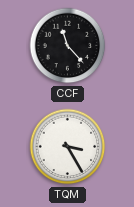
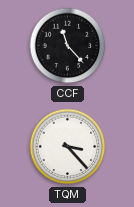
TQM: 3:25 -> 3:23 (68, 147)
